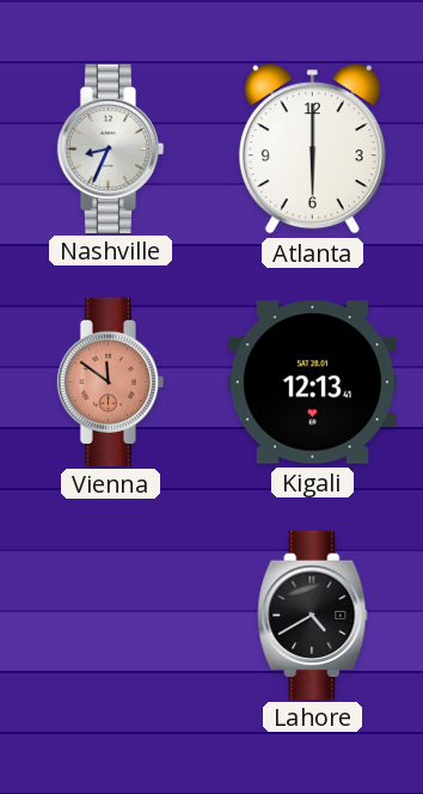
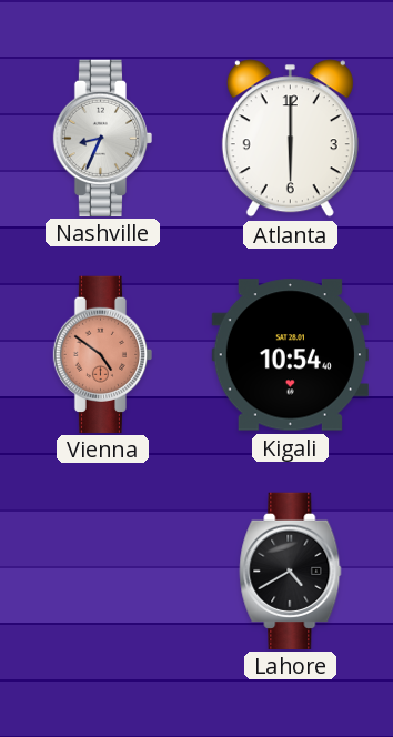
Vienna: 11:51 -> 4:51 (103, 354)
Kigali: 12:13 -> 10:54 (290, 355)
